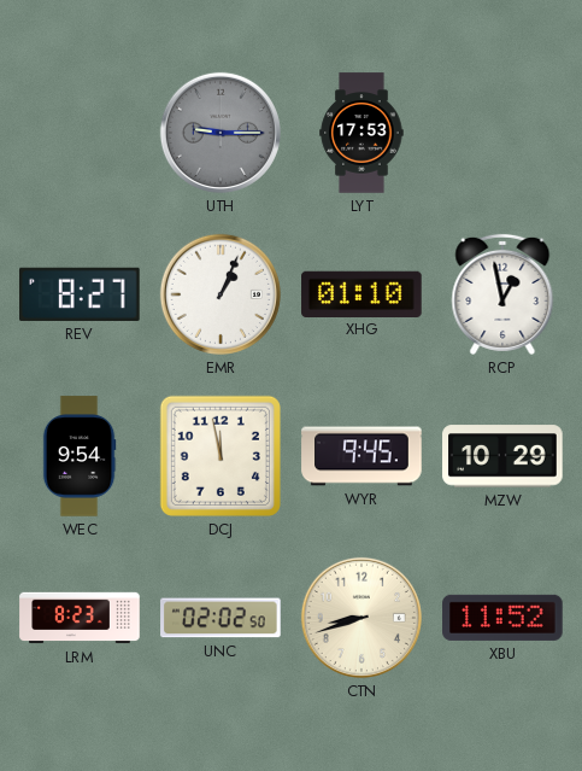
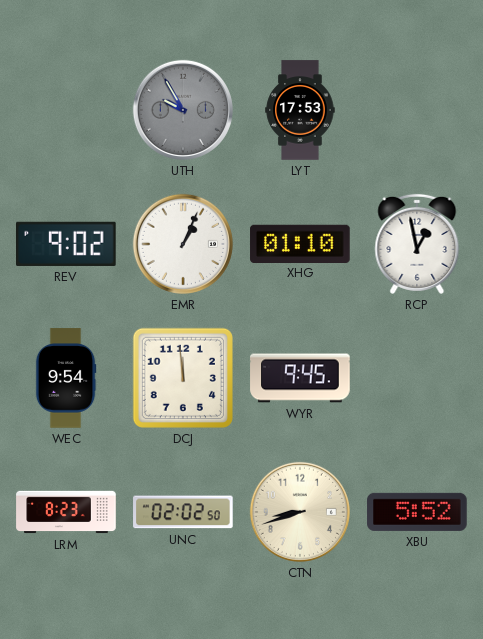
UTH: 9:15 -> 9:55 (183, 110)
REV: 8:27 -> 9:02 (67, 244)
DCJ: 11:58 -> 11:59 (183, 378)
MZW: 10:29 -> none (502, 456)
XBU: 11:52 -> 5:52 (417, 512)
